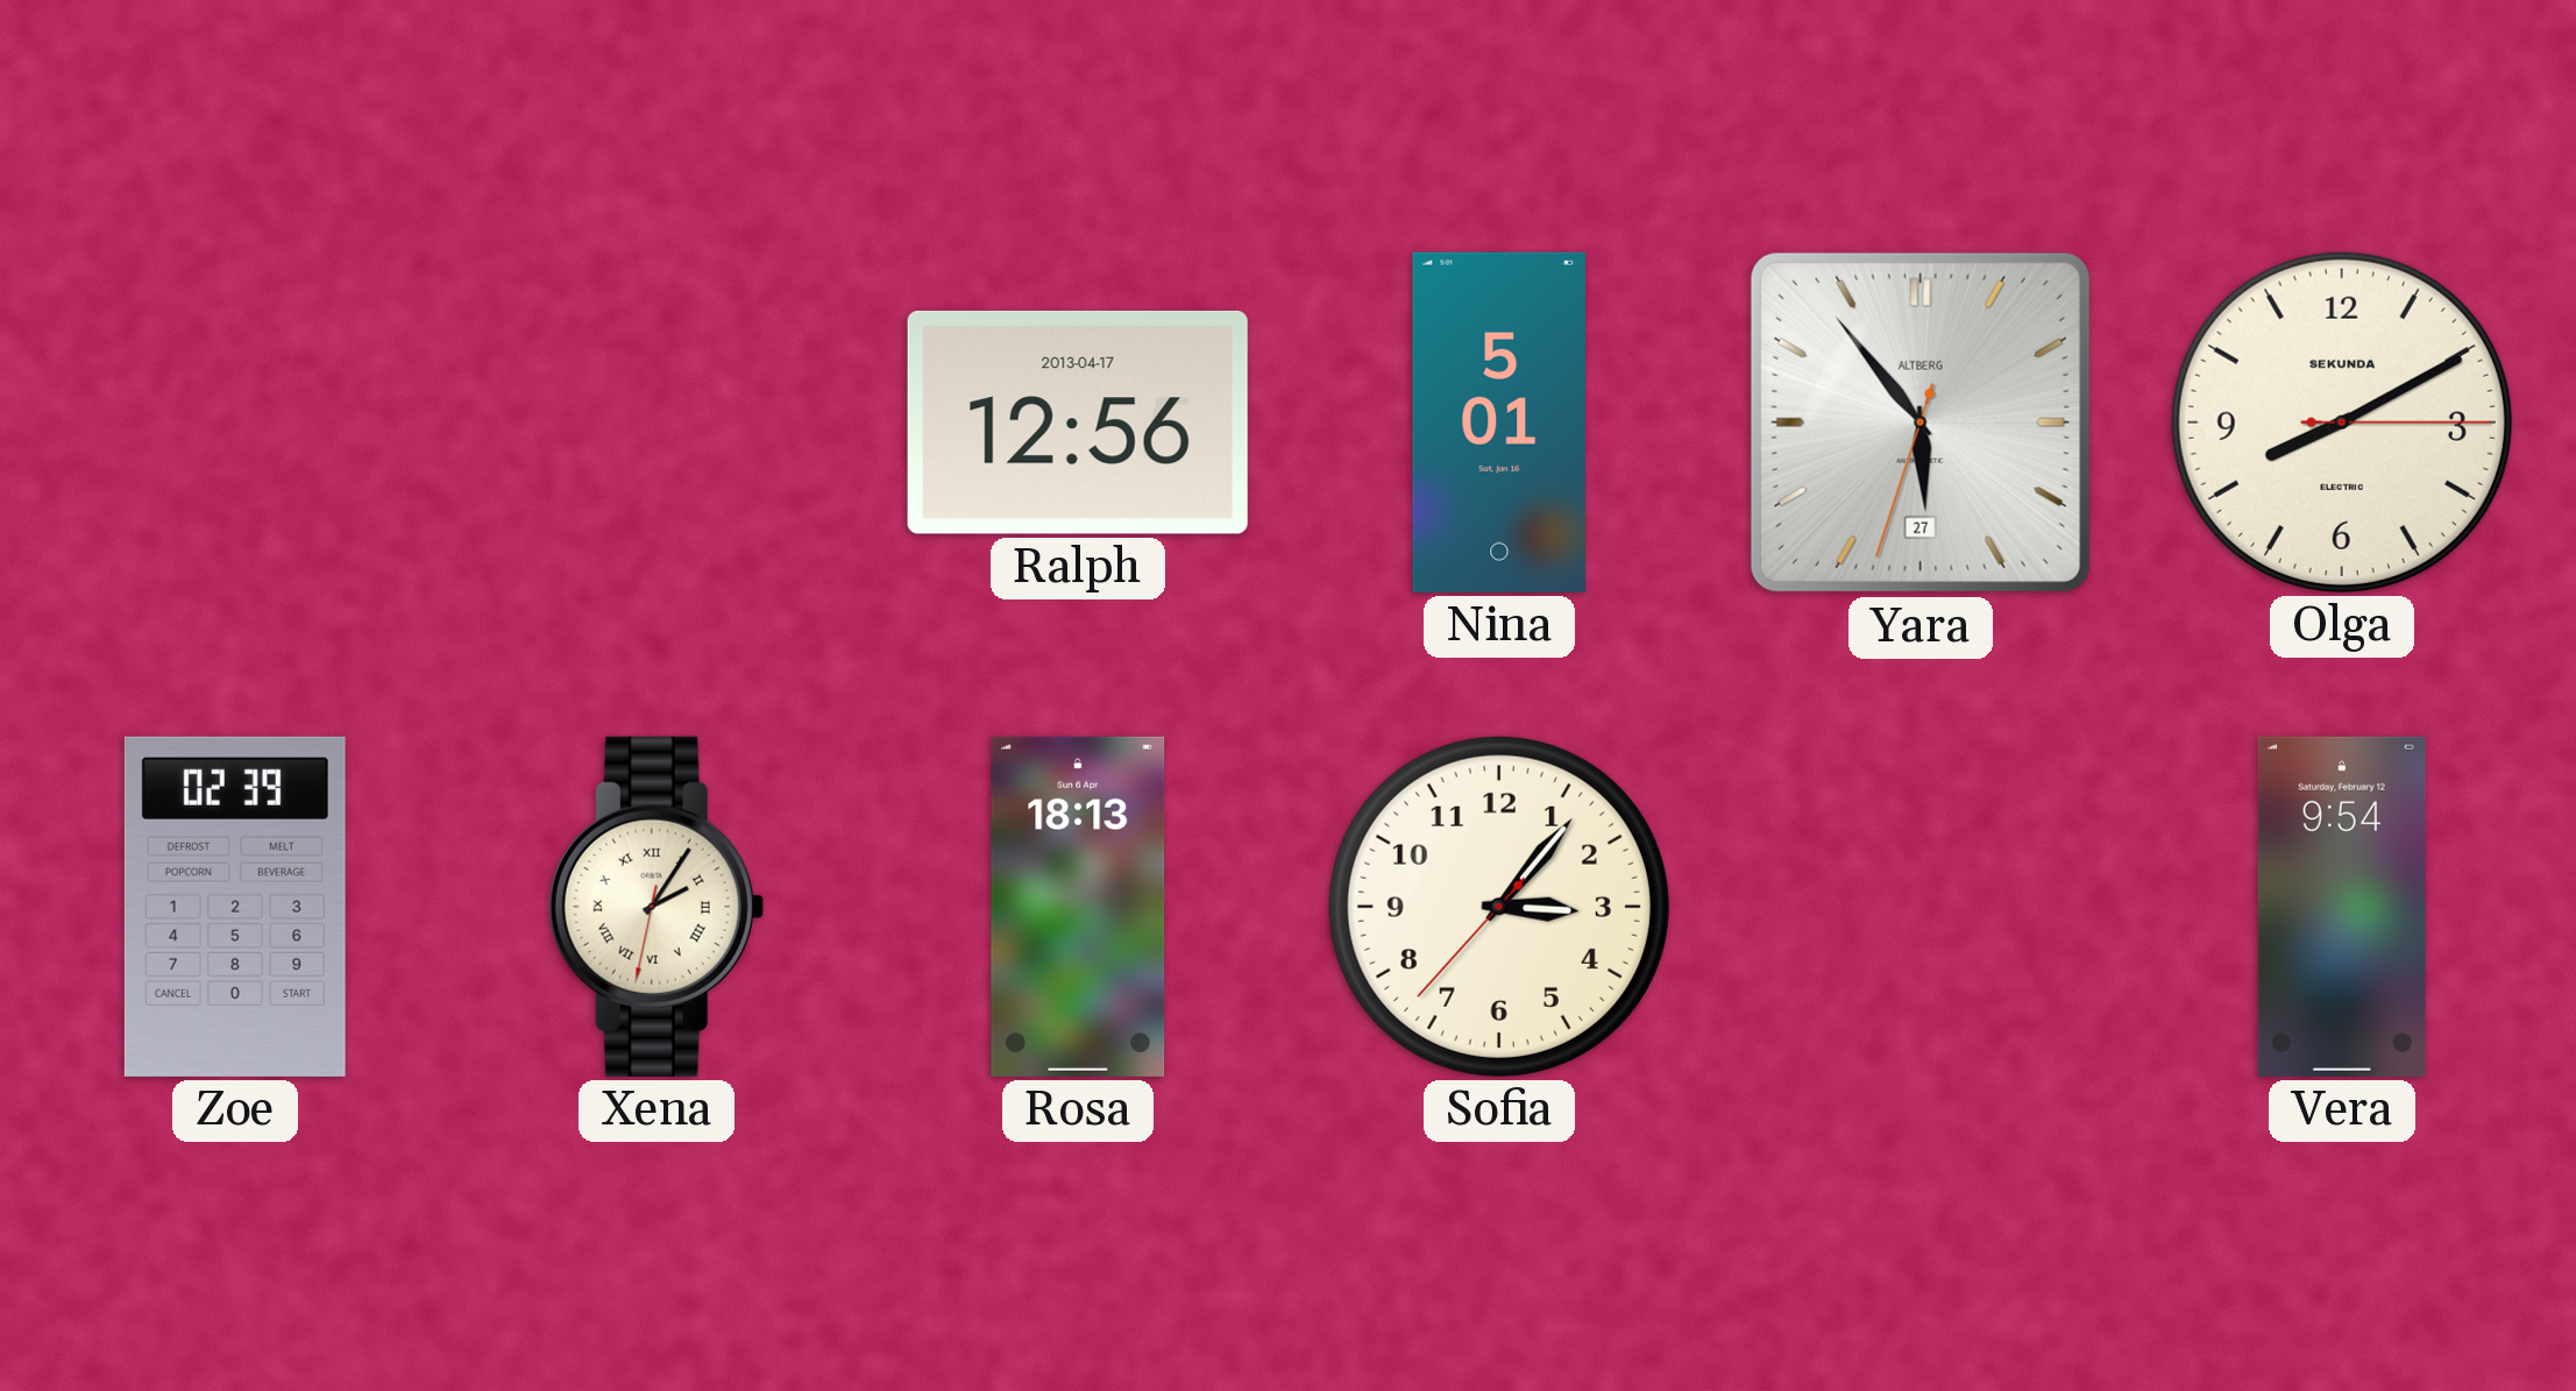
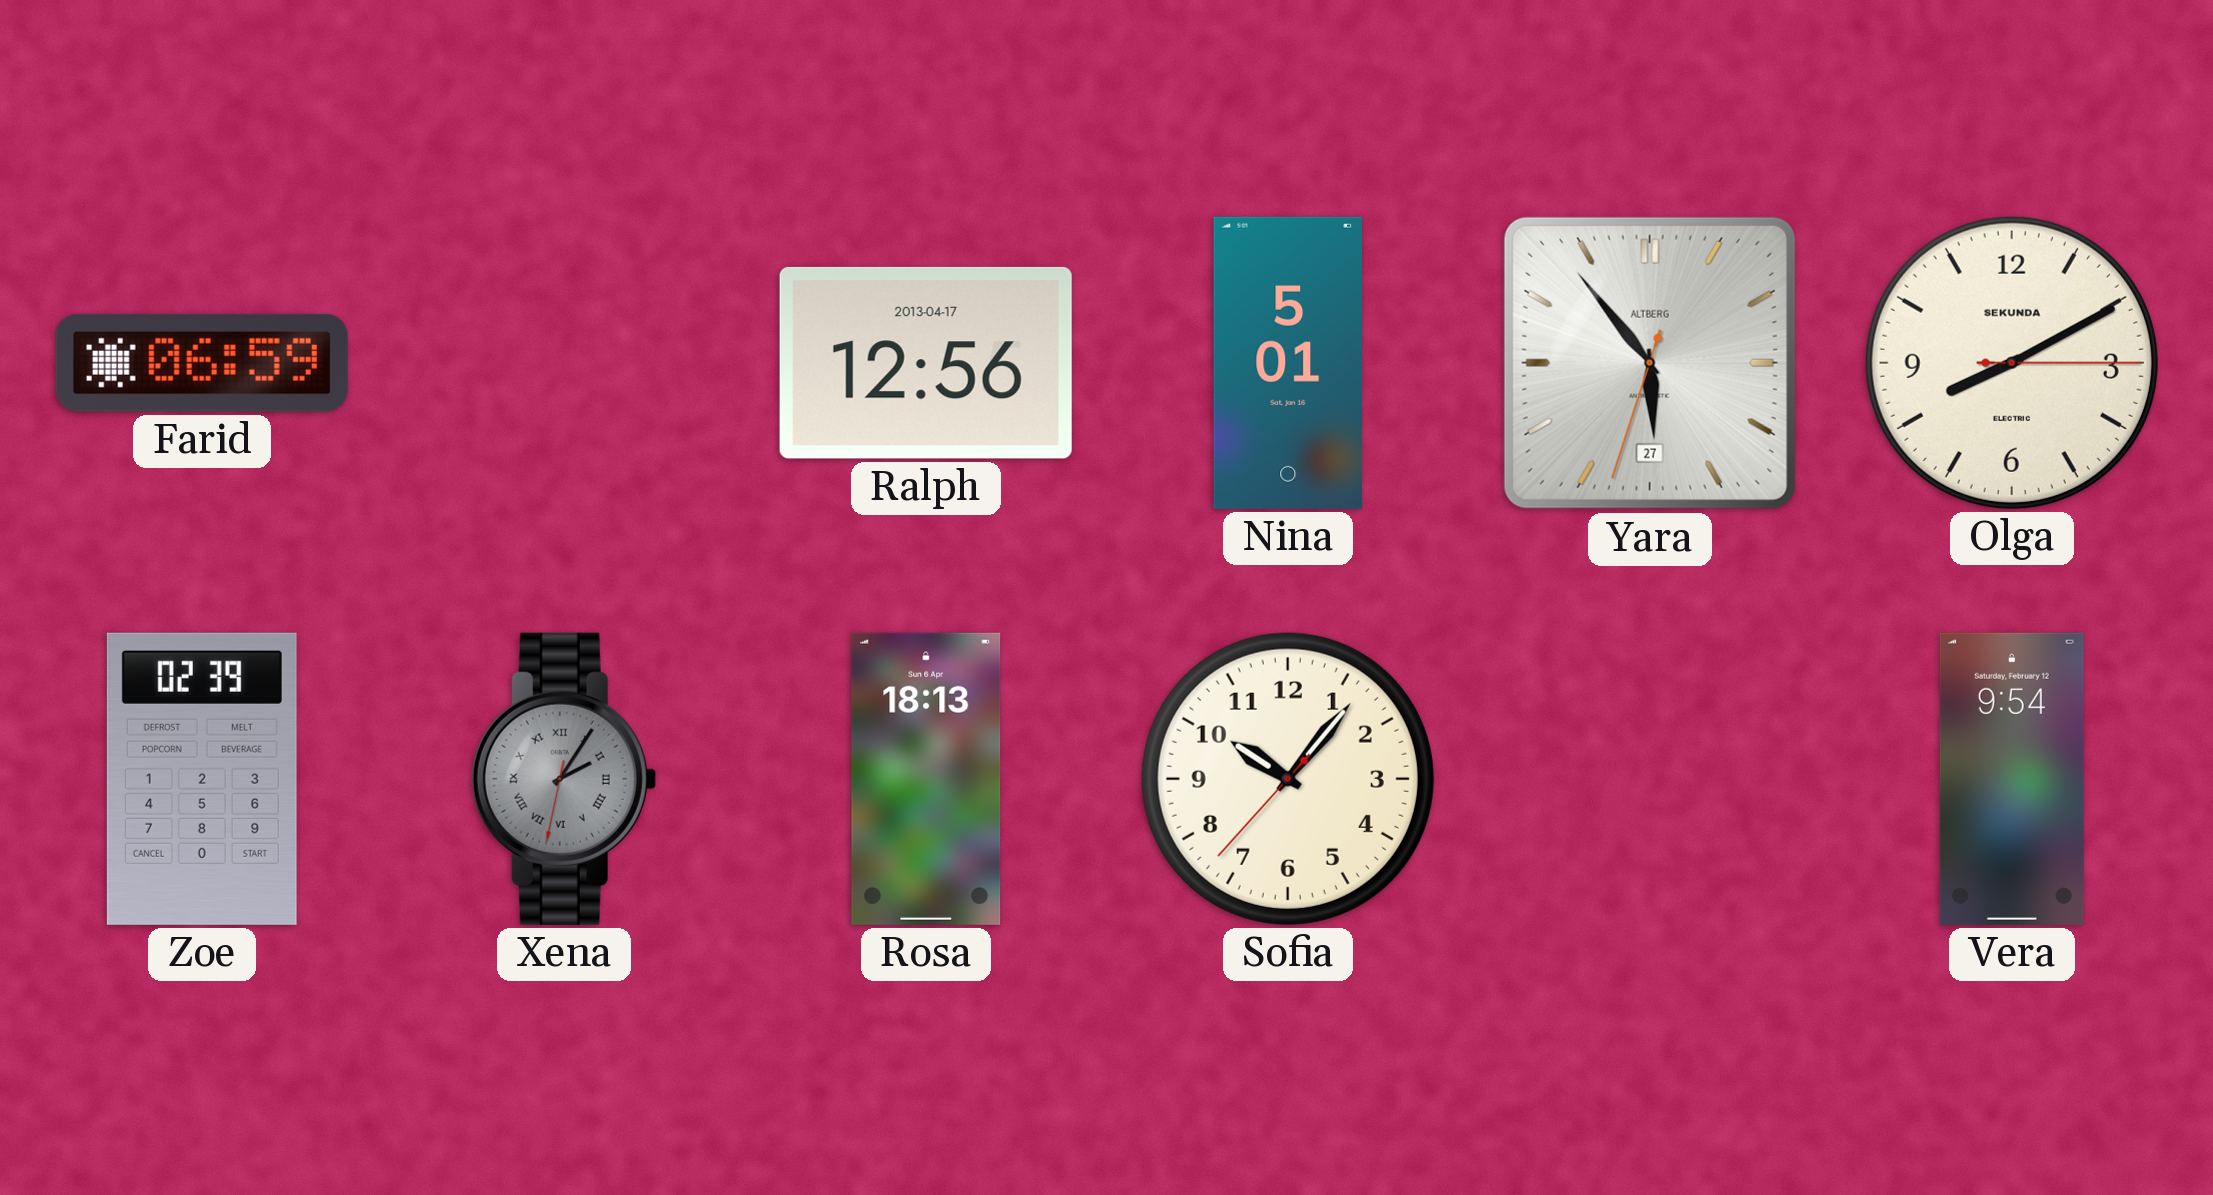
Farid: none -> 06:59 (202, 363)
Xena dial: cream -> grey (564, 779)
Sofia: 3:06 -> 10:06 (1288, 779)
